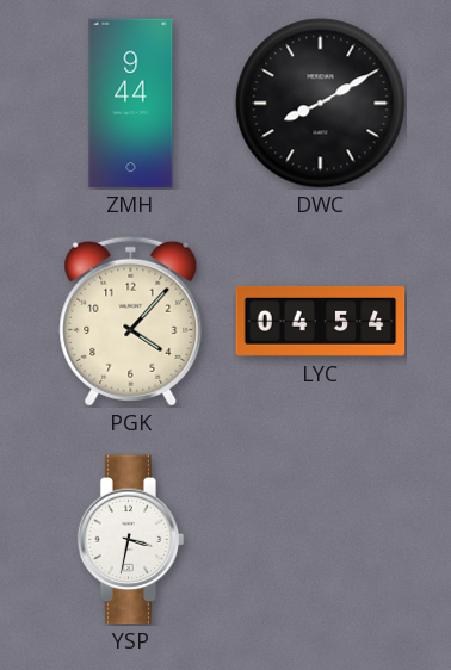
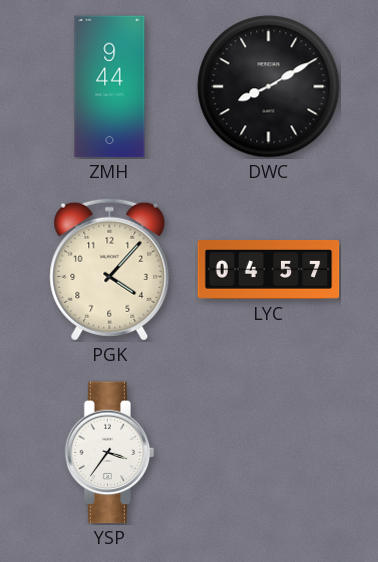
LYC: 04:54 -> 04:57 (269, 269)
YSP: 3:32 -> 3:36 (110, 453)
